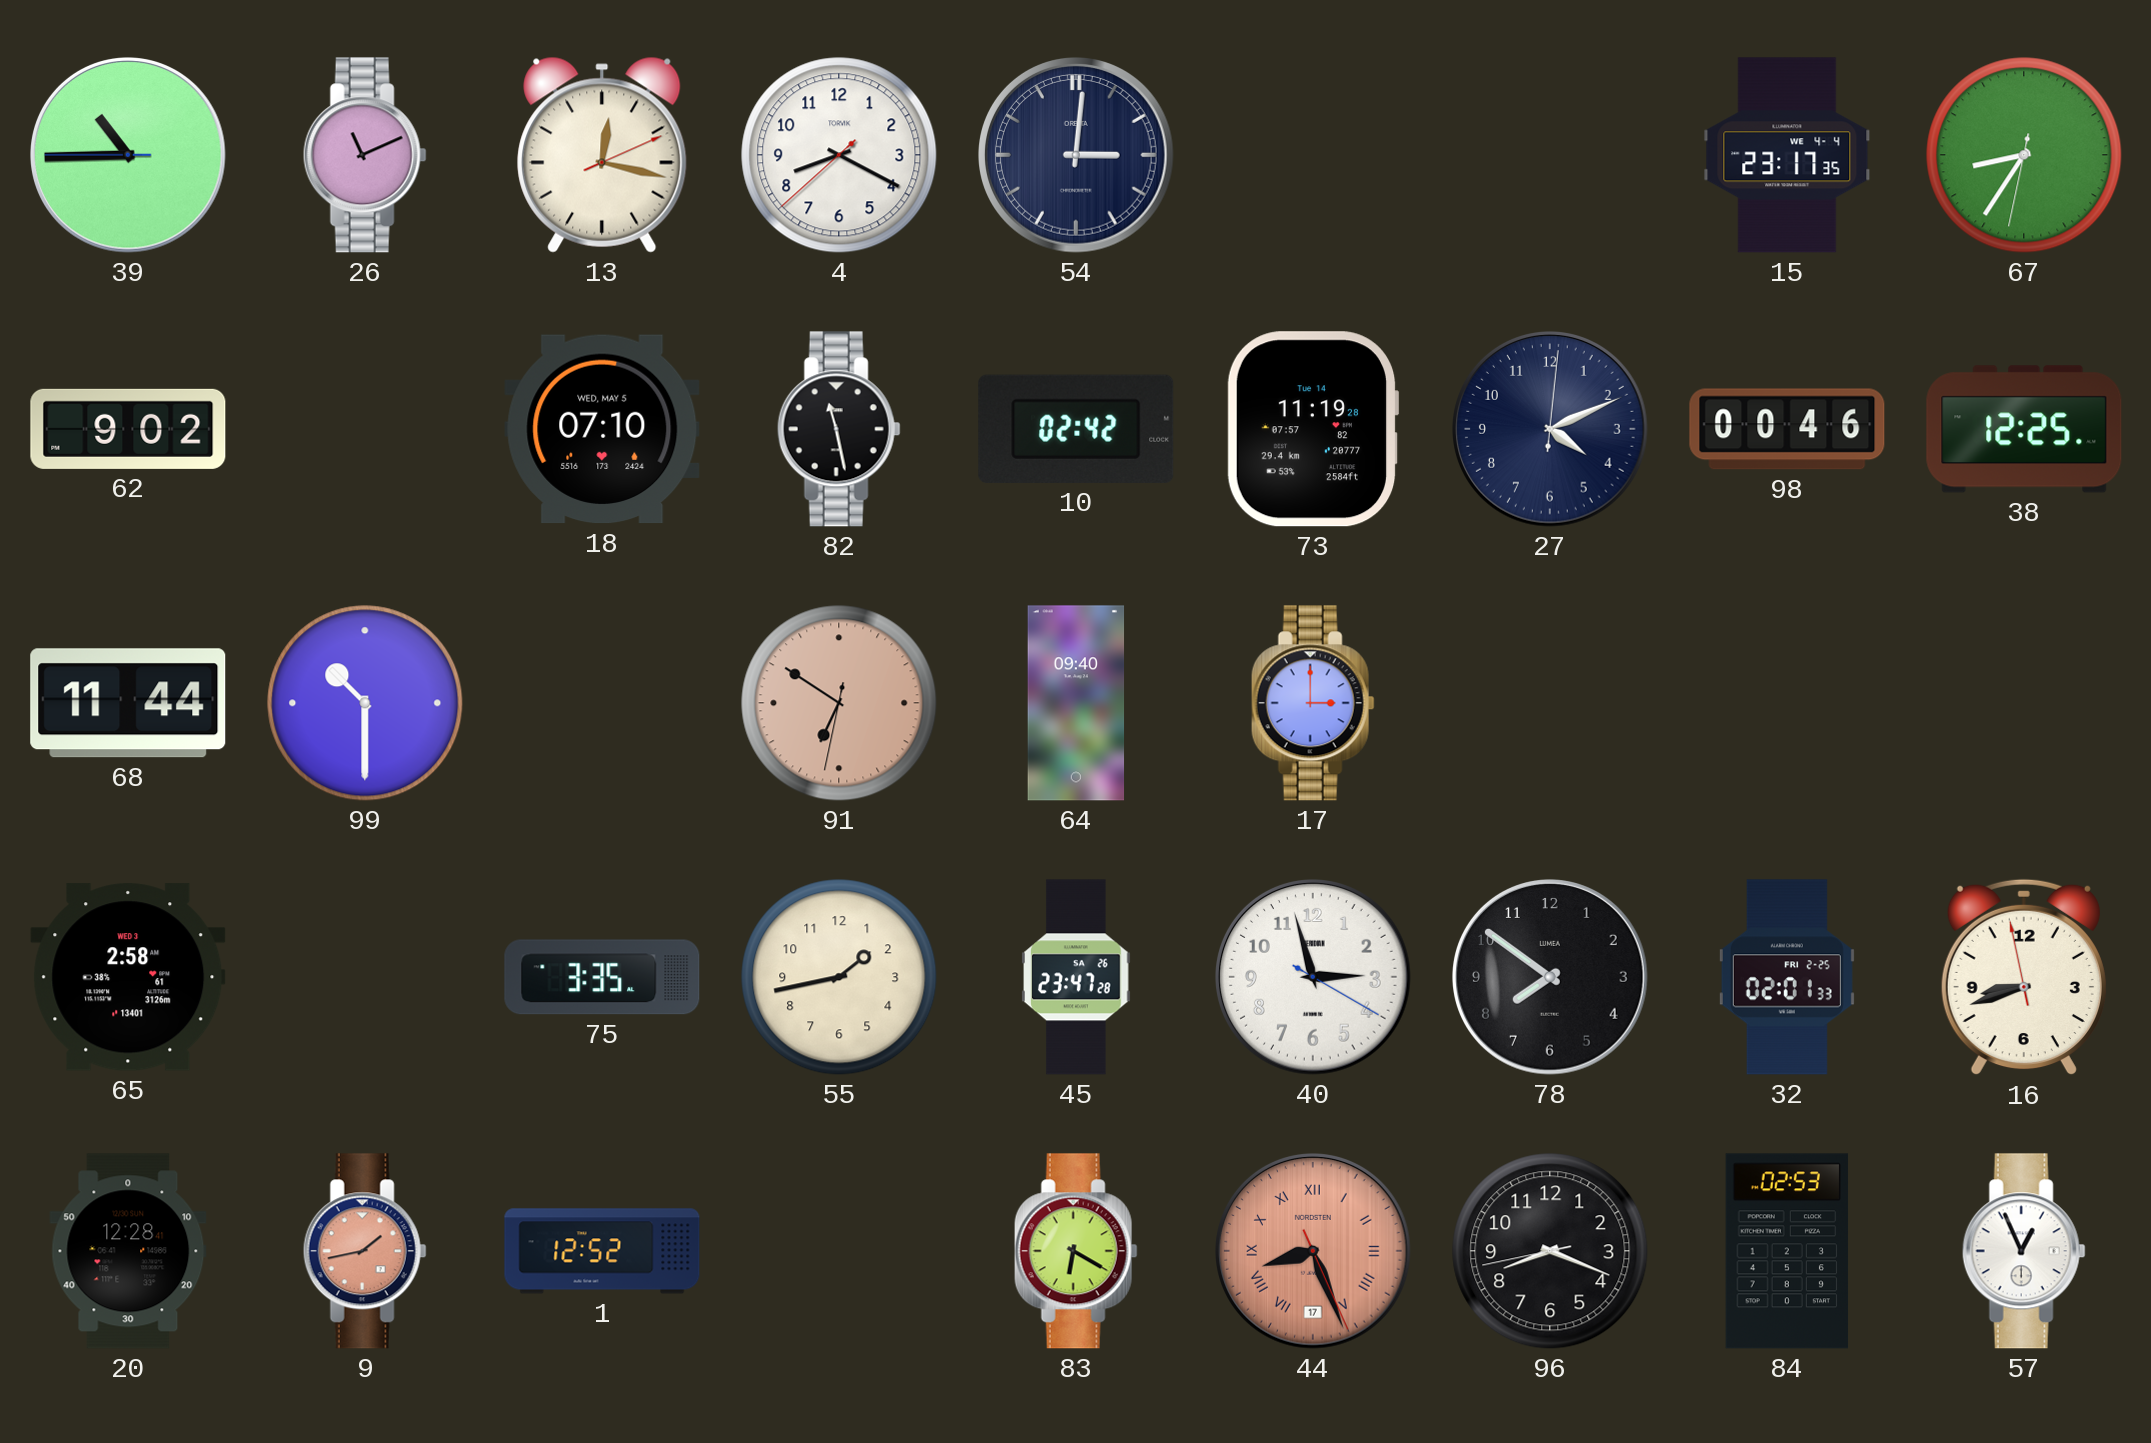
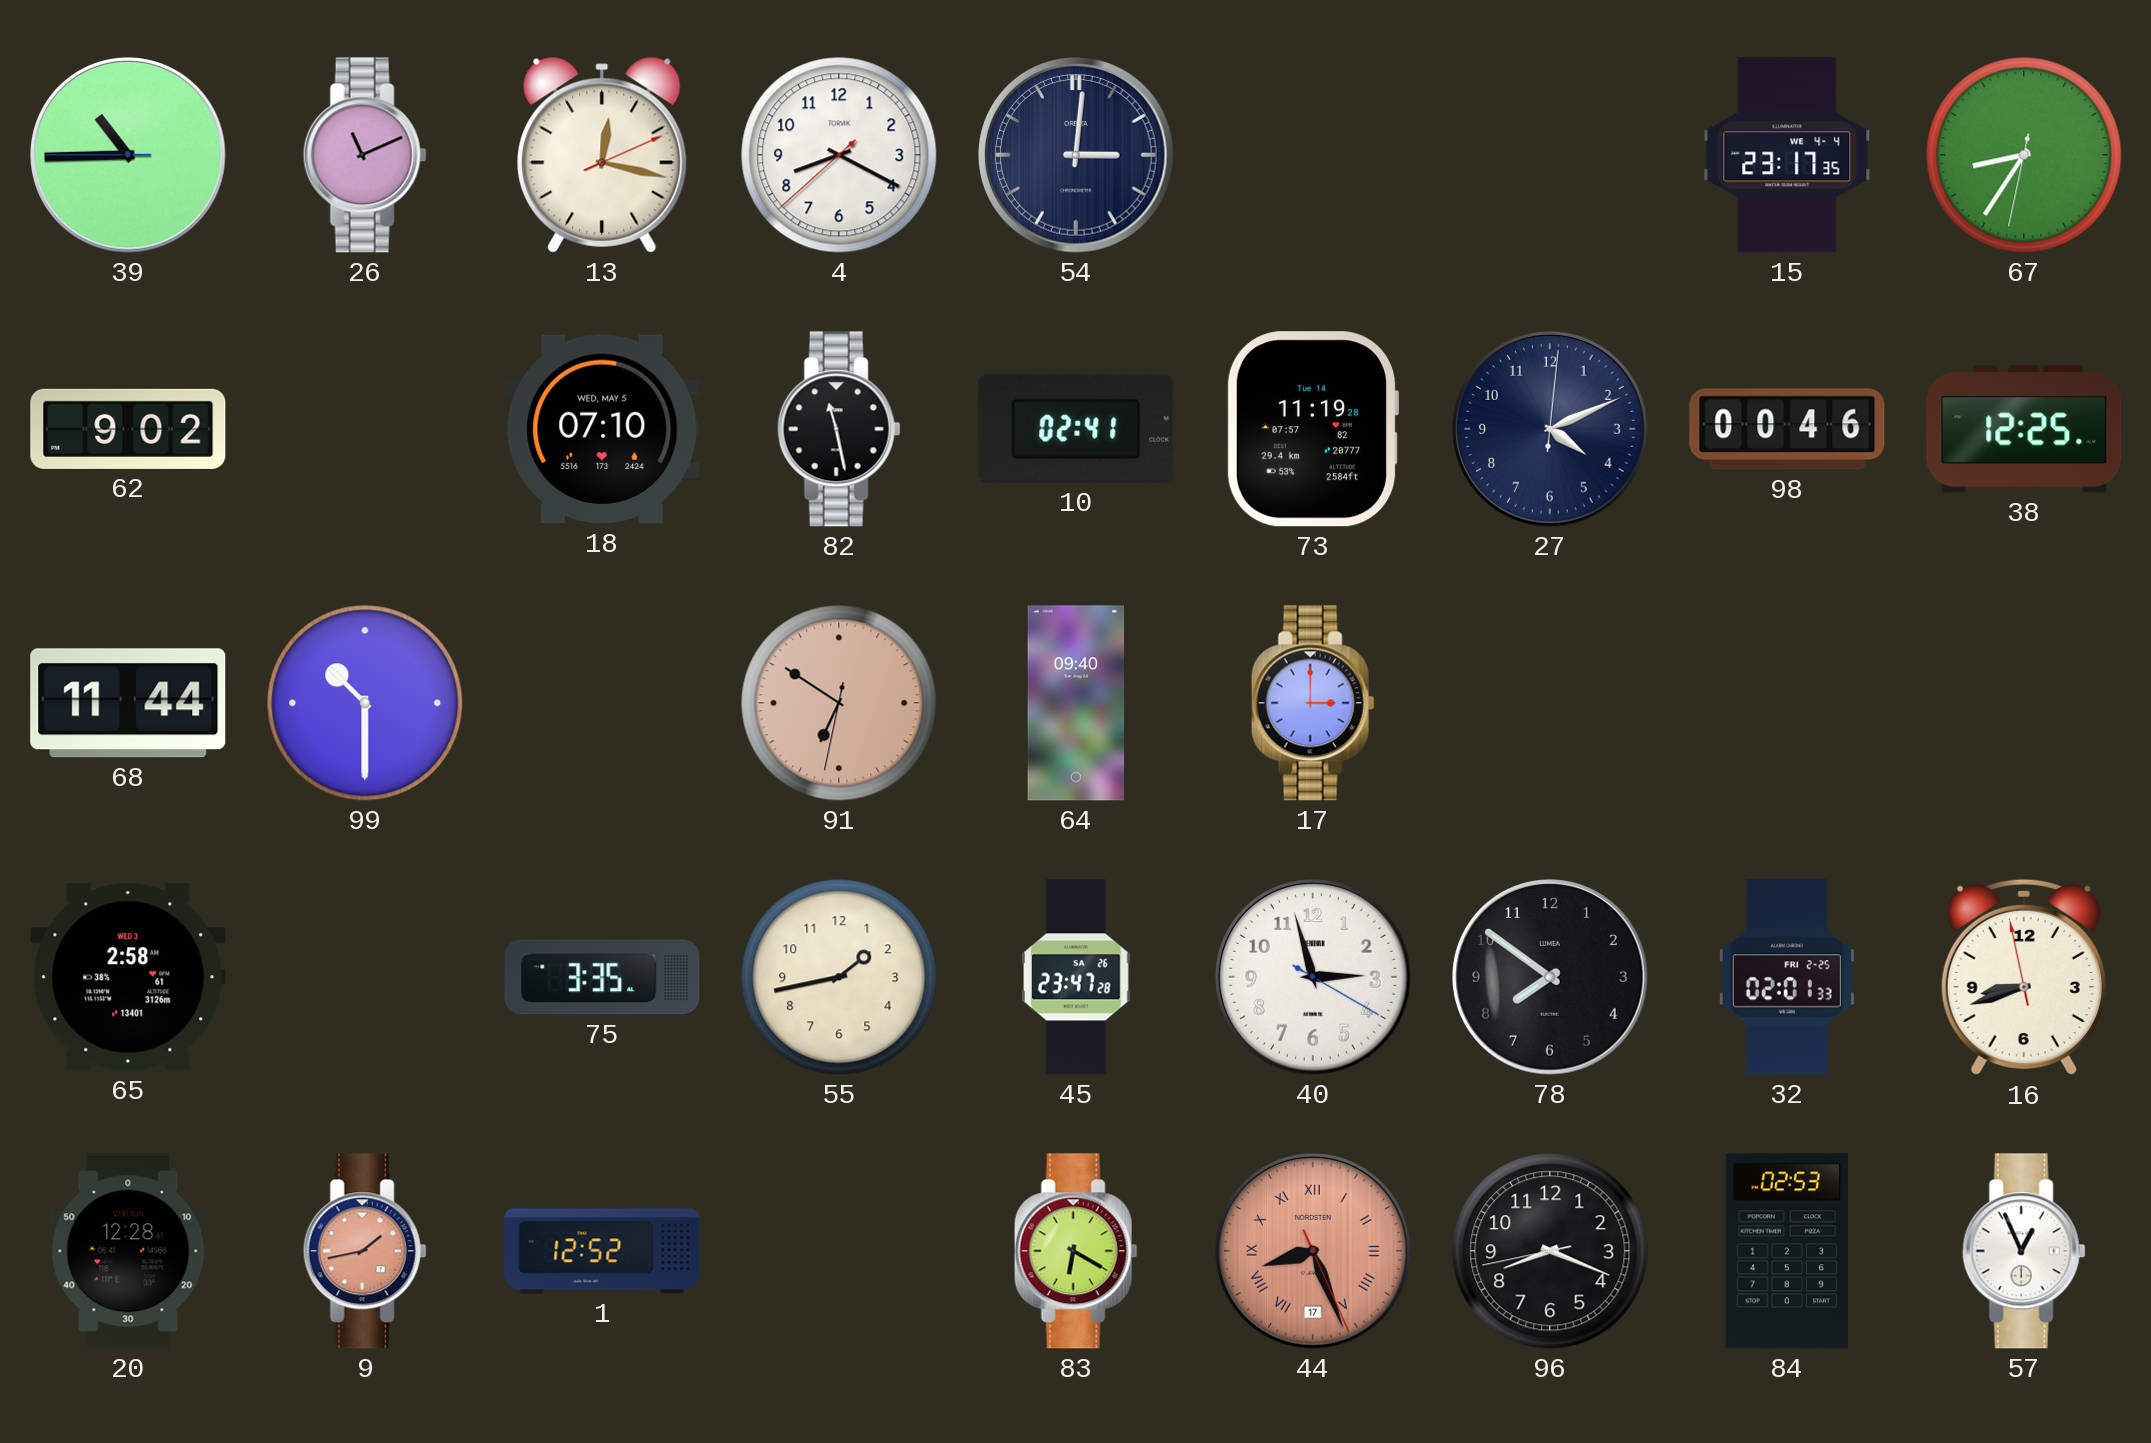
10: 02:42 -> 02:41 (1076, 429)
